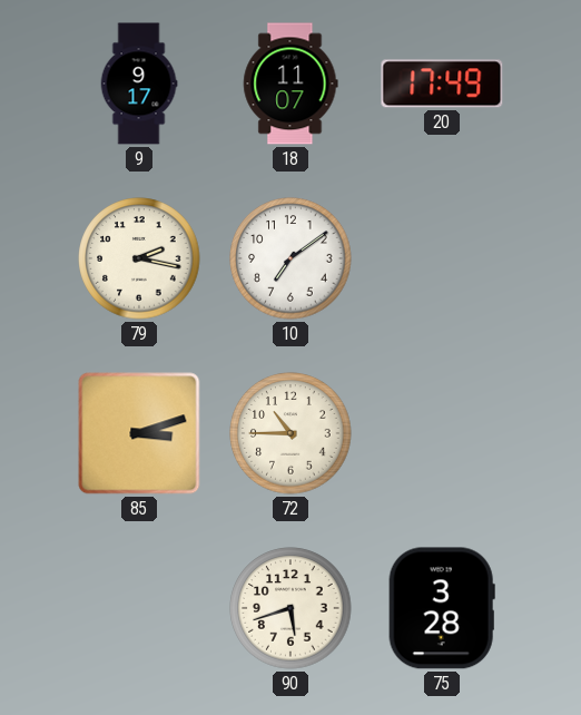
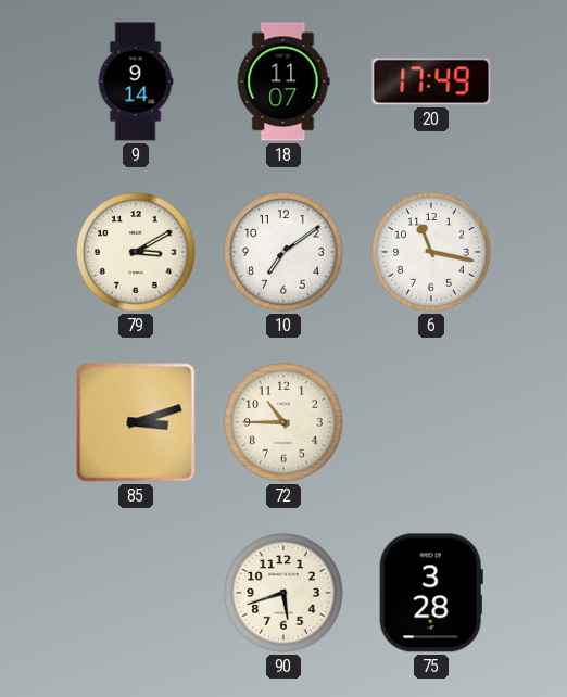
9: 9:17 -> 9:14 (136, 81)
79: 2:17 -> 3:10 (136, 252)
6: none -> 11:17 (431, 252)
